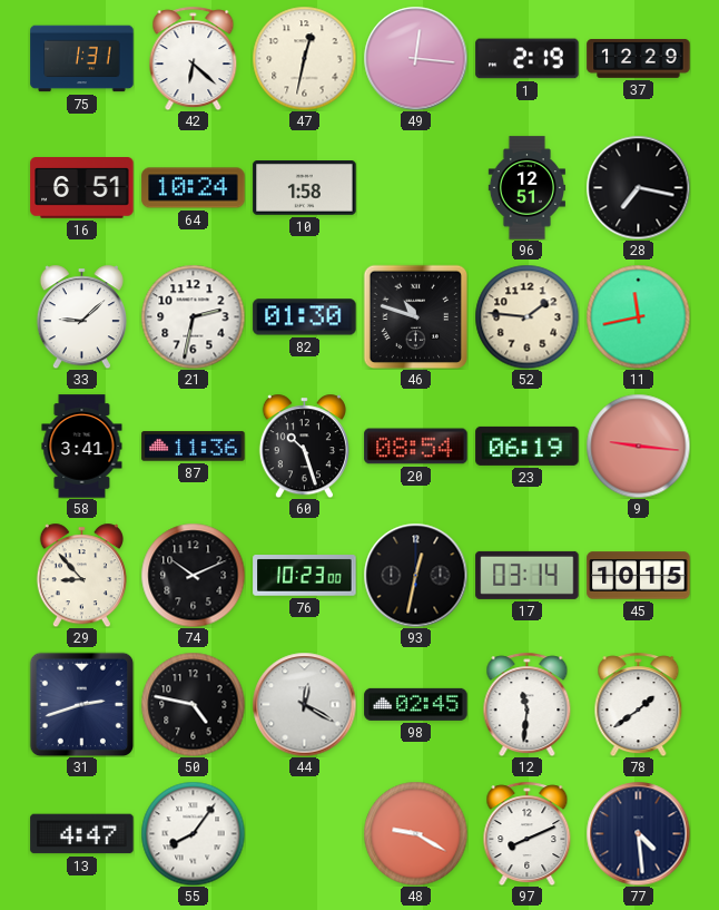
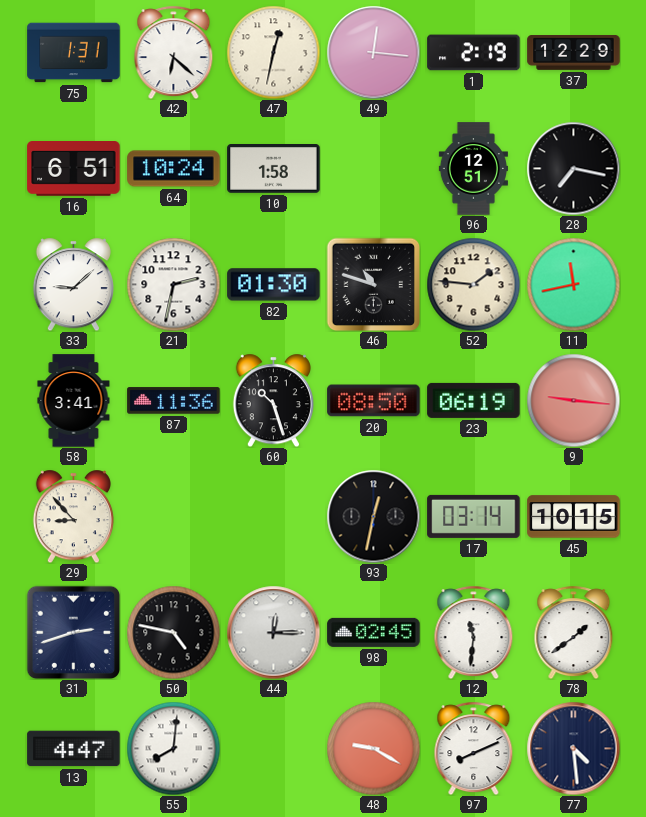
20: 08:54 -> 08:50 (374, 401)
74: 10:11 -> none (193, 575)
76: 10:23 -> none (305, 576)
44: 12:20 -> 12:15 (273, 632)
55: 8:06 -> 8:01 (173, 748)
